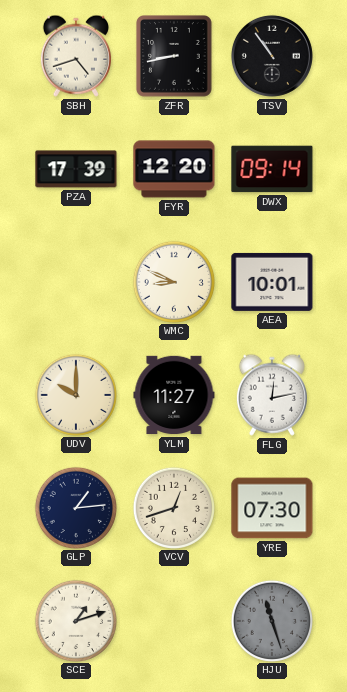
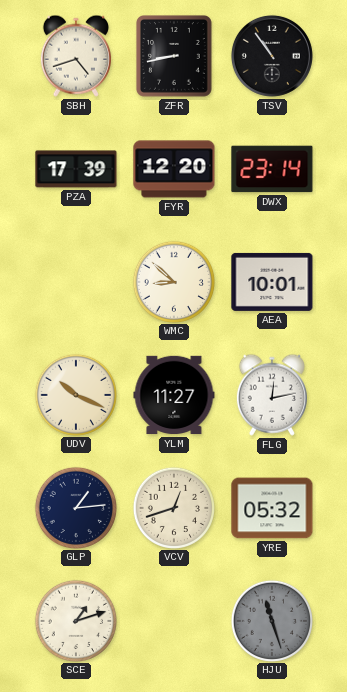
DWX: 09:14 -> 23:14 (272, 169)
WMC: 8:49 -> 8:52 (173, 281)
UDV: 10:00 -> 10:19 (75, 394)
YRE: 07:30 -> 05:32 (272, 508)
